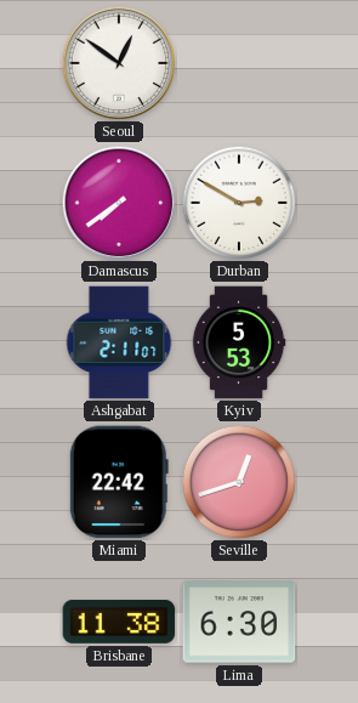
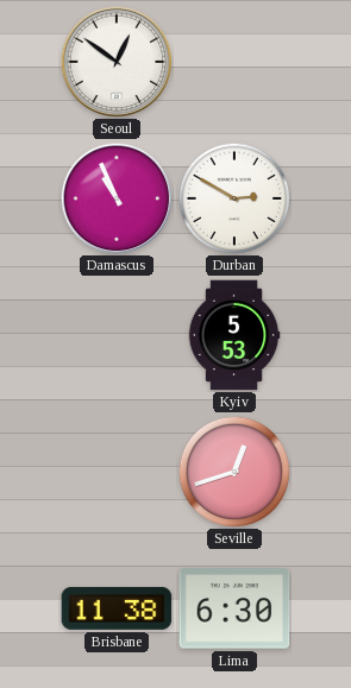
Damascus: 7:39 -> 10:56 (117, 198)
Ashgabat: 2:11 -> none (119, 342)
Miami: 22:42 -> none (119, 482)
